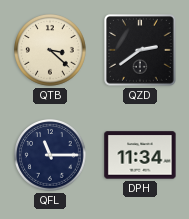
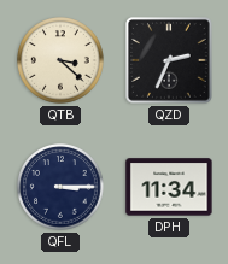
QZD: 2:39 -> 2:34 (170, 61)
QFL: 11:15 -> 3:15 (62, 188)
